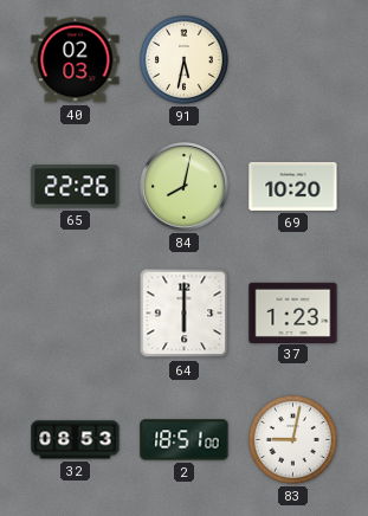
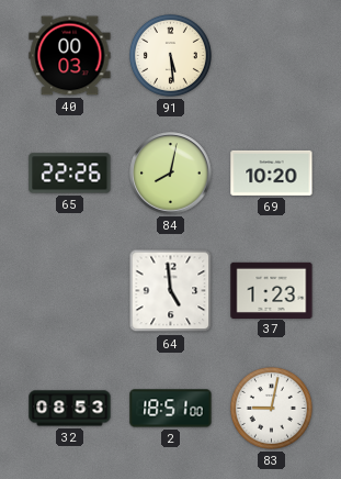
40: 02:03 -> 00:03 (70, 56)
91: 5:32 -> 5:29 (170, 55)
64: 6:00 -> 4:59 (171, 291)
